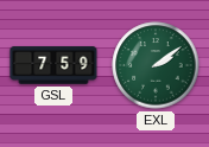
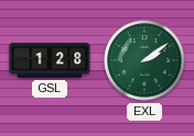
GSL: 7:59 -> 1:28 (50, 60)
